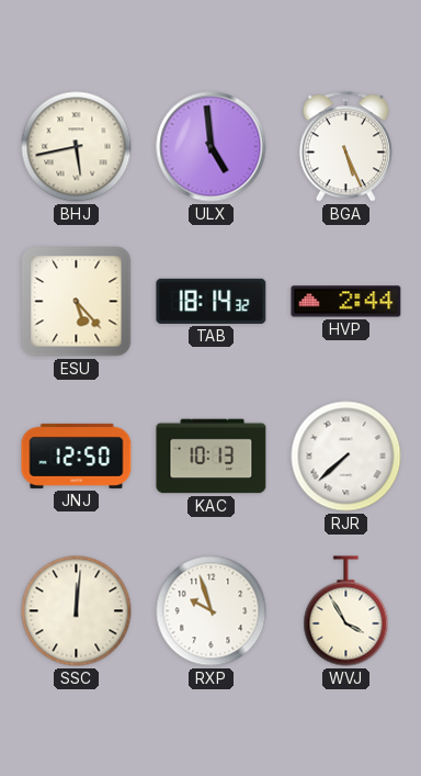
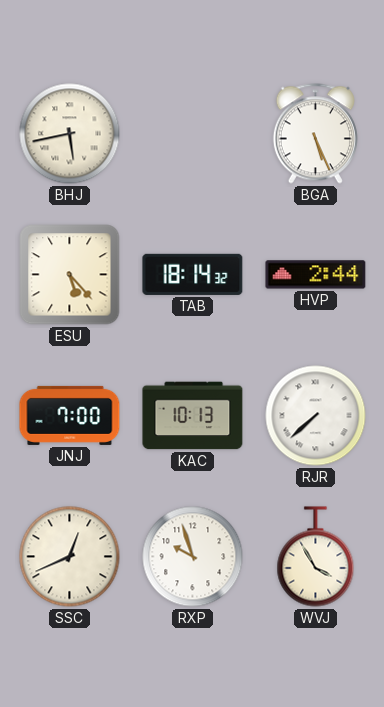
ULX: 4:59 -> none (212, 147)
JNJ: 12:50 -> 7:00 (70, 415)
SSC: 12:01 -> 12:41 (70, 557)
